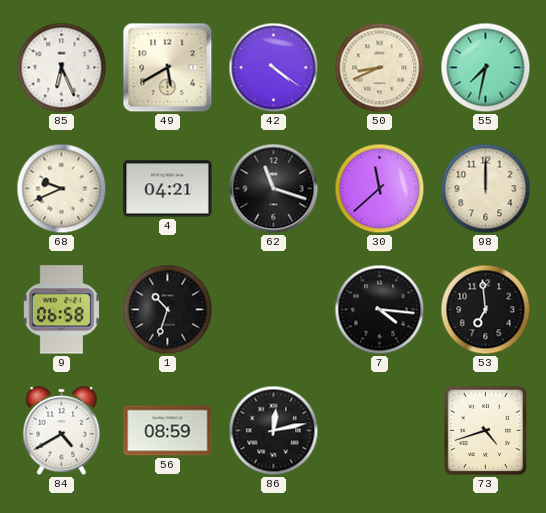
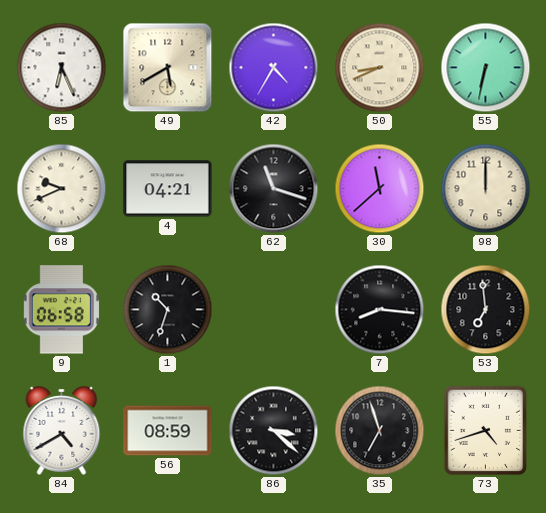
42: 4:21 -> 4:35 (274, 68)
55: 7:32 -> 6:32 (486, 68)
7: 4:16 -> 8:16 (380, 310)
86: 12:13 -> 3:22 (274, 431)
35: none -> 6:57 (380, 431)
